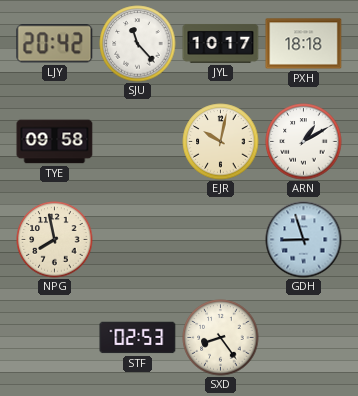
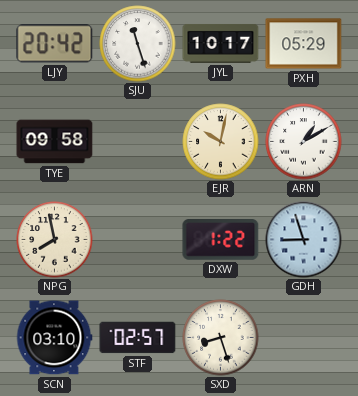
SJU: 11:23 -> 11:27 (138, 44)
PXH: 18:18 -> 05:29 (304, 44)
DXW: none -> 1:22 (221, 240)
SCN: none -> 03:10 (54, 338)
STF: 02:53 -> 02:57 (138, 338)
SXD: 8:24 -> 8:27 (221, 338)
